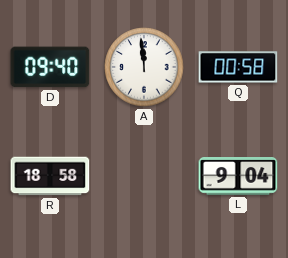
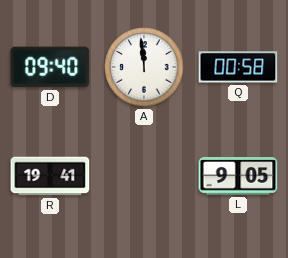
R: 18:58 -> 19:41 (50, 176)
L: 9:04 -> 9:05 (238, 177)
